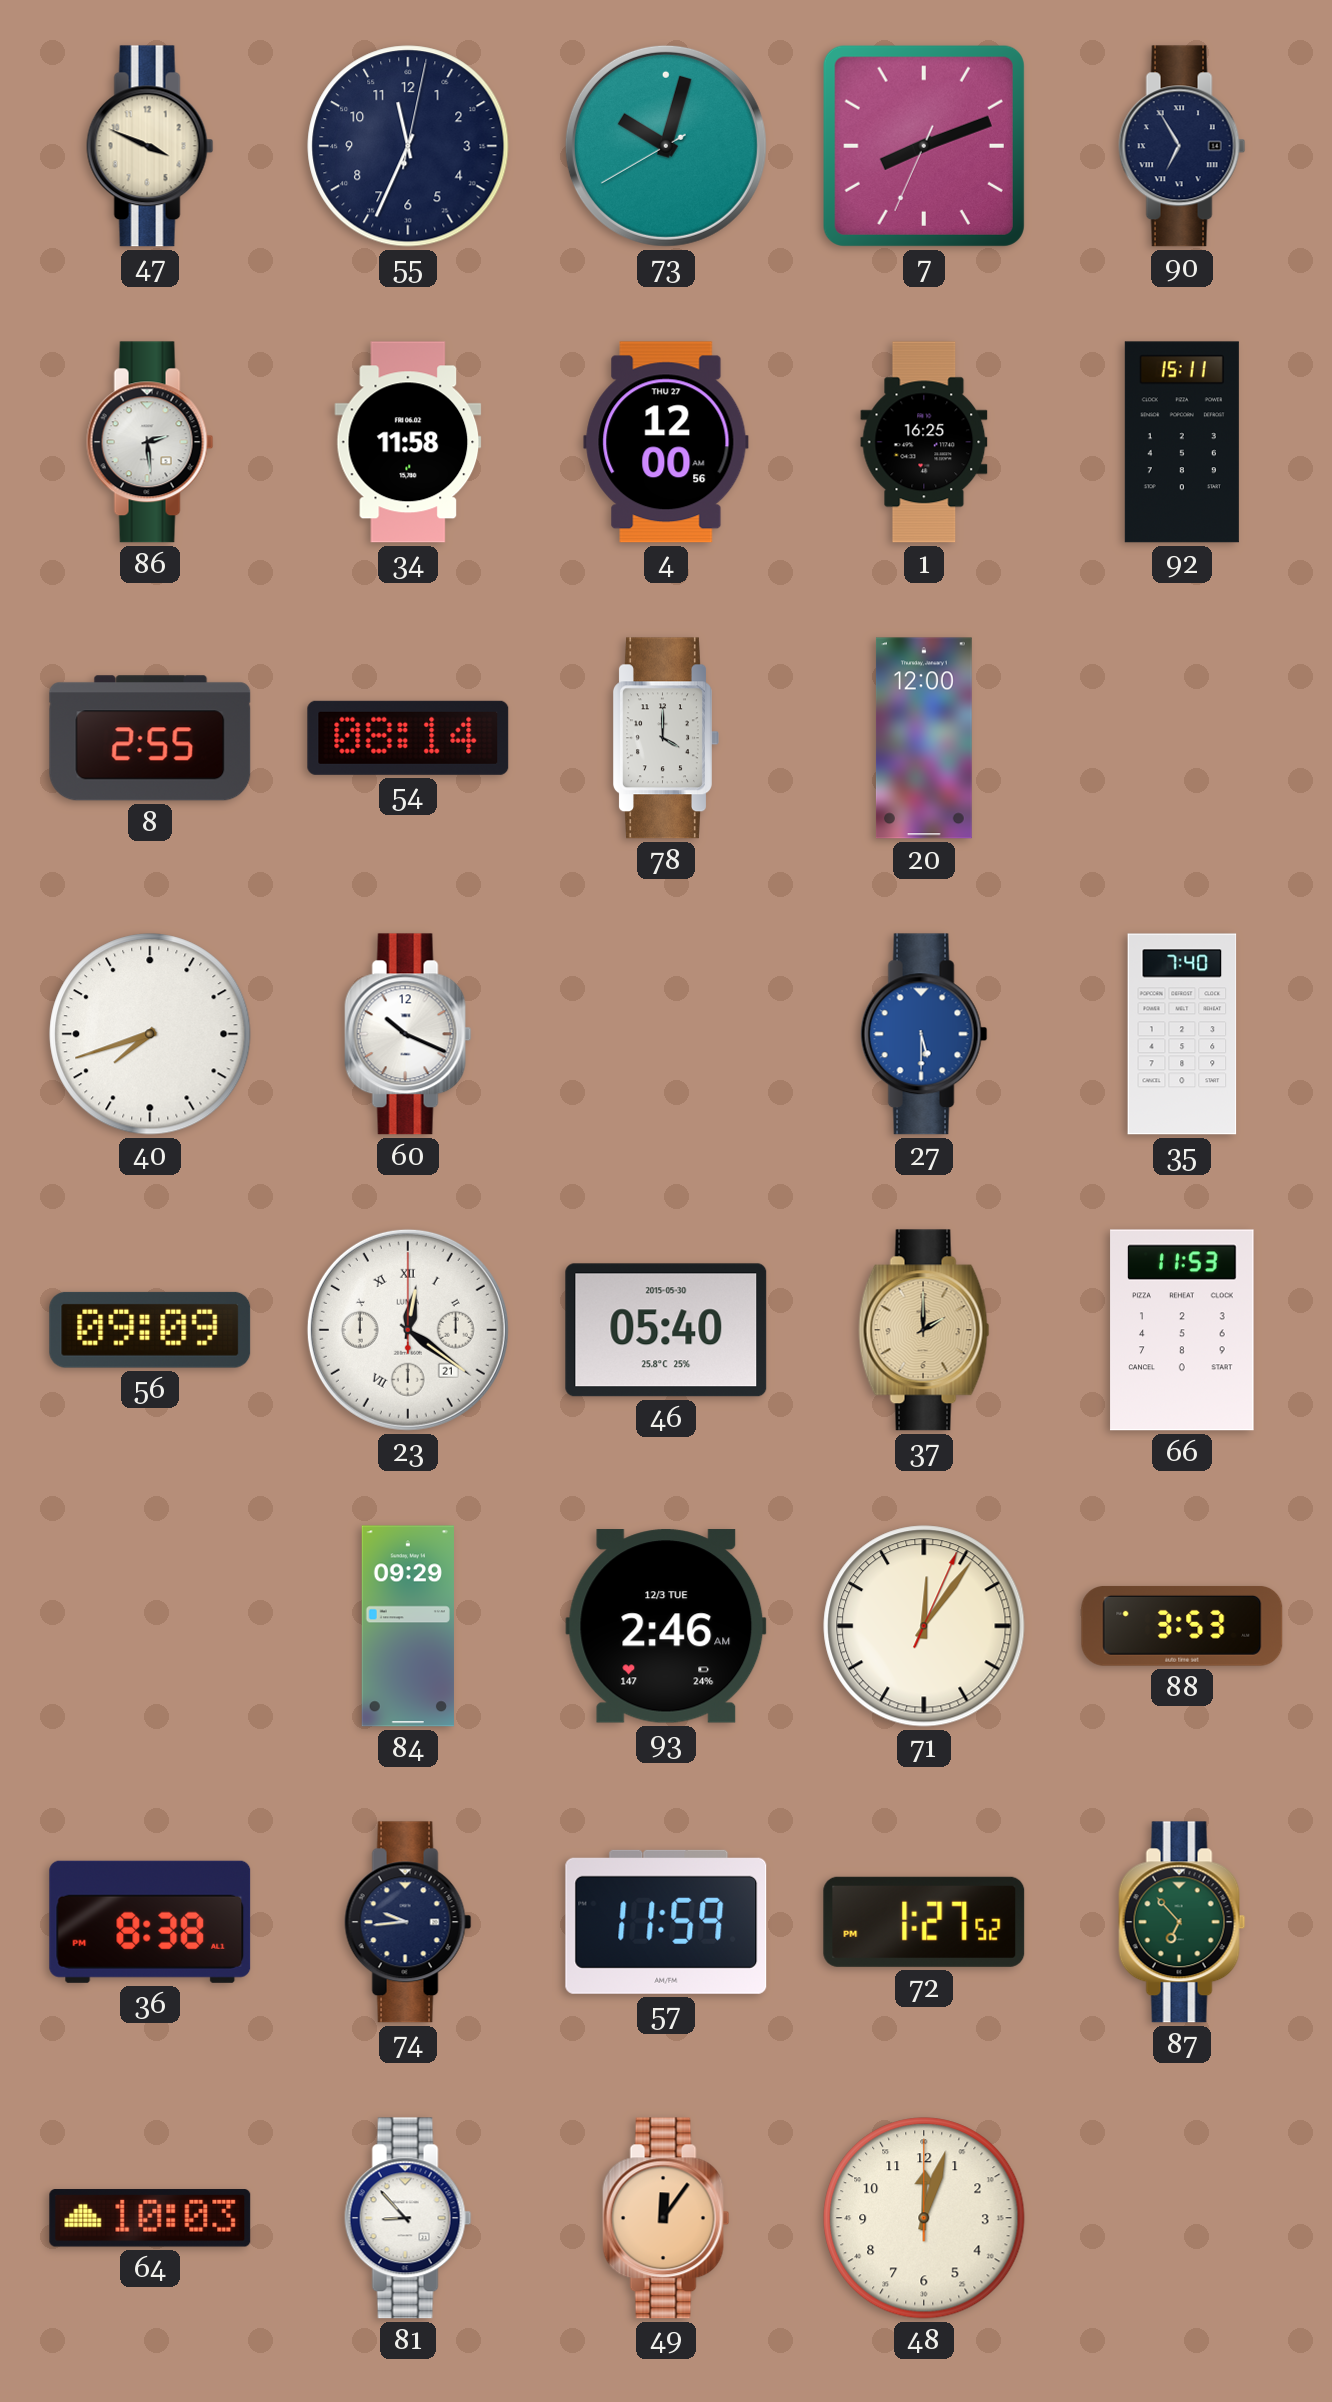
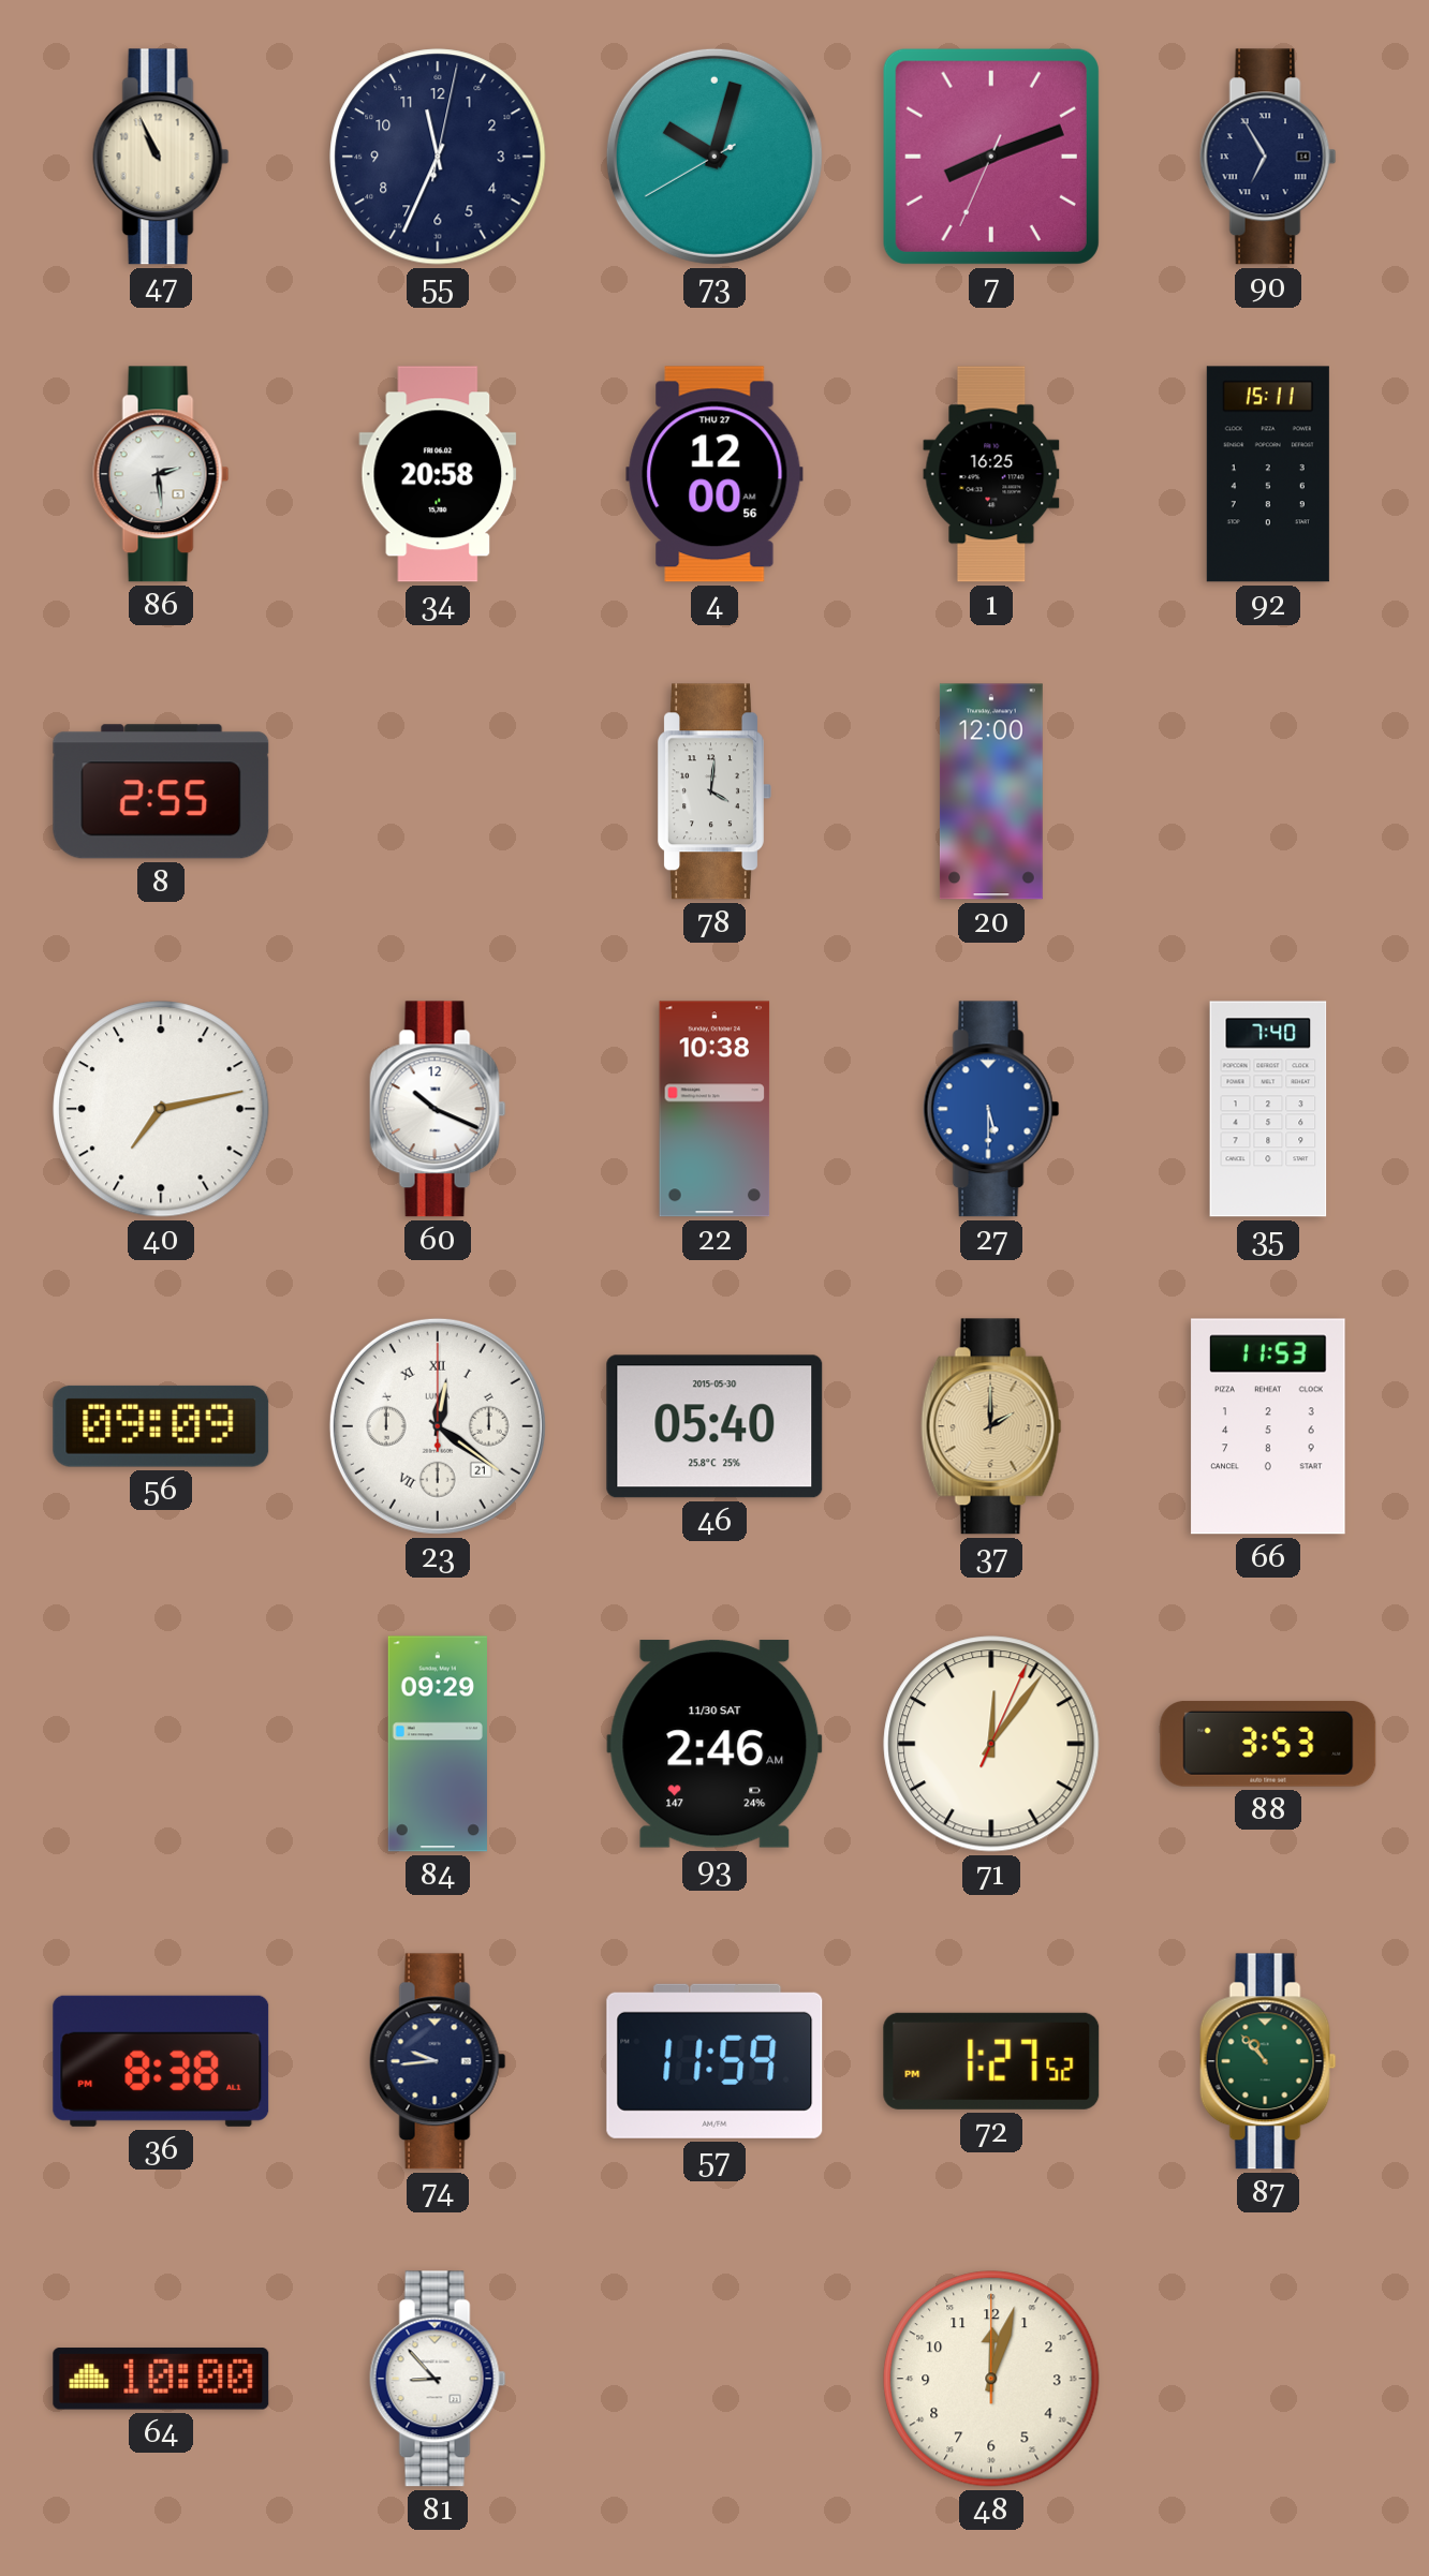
47: 3:49 -> 10:56 (161, 157)
34: 11:58 -> 20:58 (438, 474)
54: 08:14 -> none (408, 738)
78: 4:00 -> 4:01 (716, 791)
40: 7:42 -> 7:13 (161, 1109)
22: none -> 10:38 (715, 1109)
93 date: 12/3 TUE -> 11/30 SAT (715, 1744)
87: 6:53 -> 10:53 (1268, 2061)
64: 10:03 -> 10:00 (161, 2379)
49: 12:06 -> none (666, 2218)
